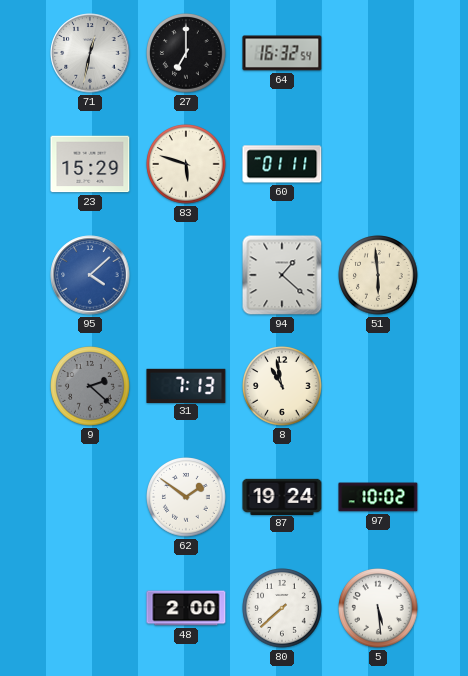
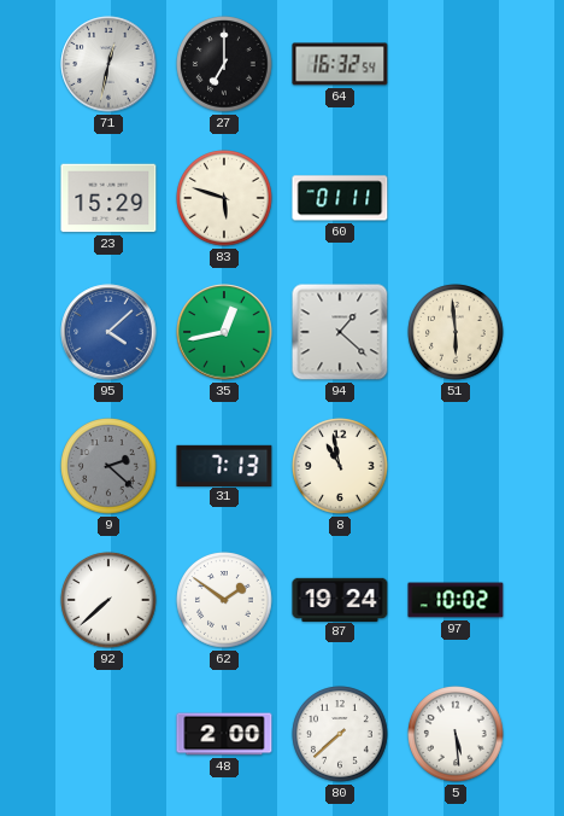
35: none -> 12:43 (224, 332)
92: none -> 7:38 (108, 600)
